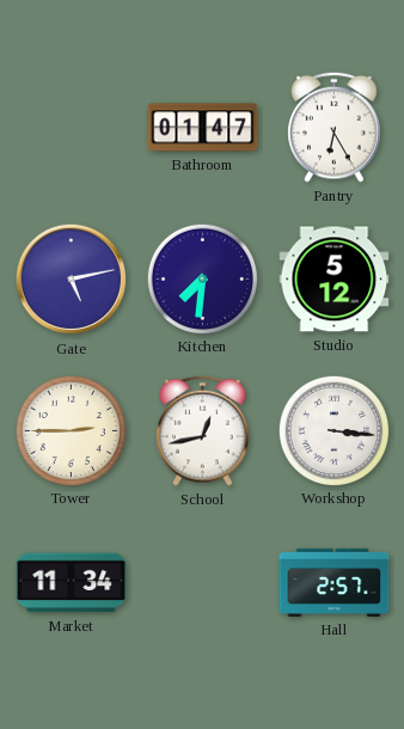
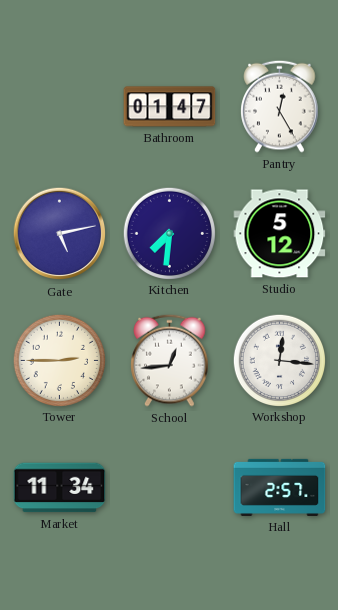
Pantry: 6:25 -> 12:25 (280, 106)
School: 12:43 -> 12:44 (170, 360)
Workshop: 3:16 -> 12:16 (279, 360)
